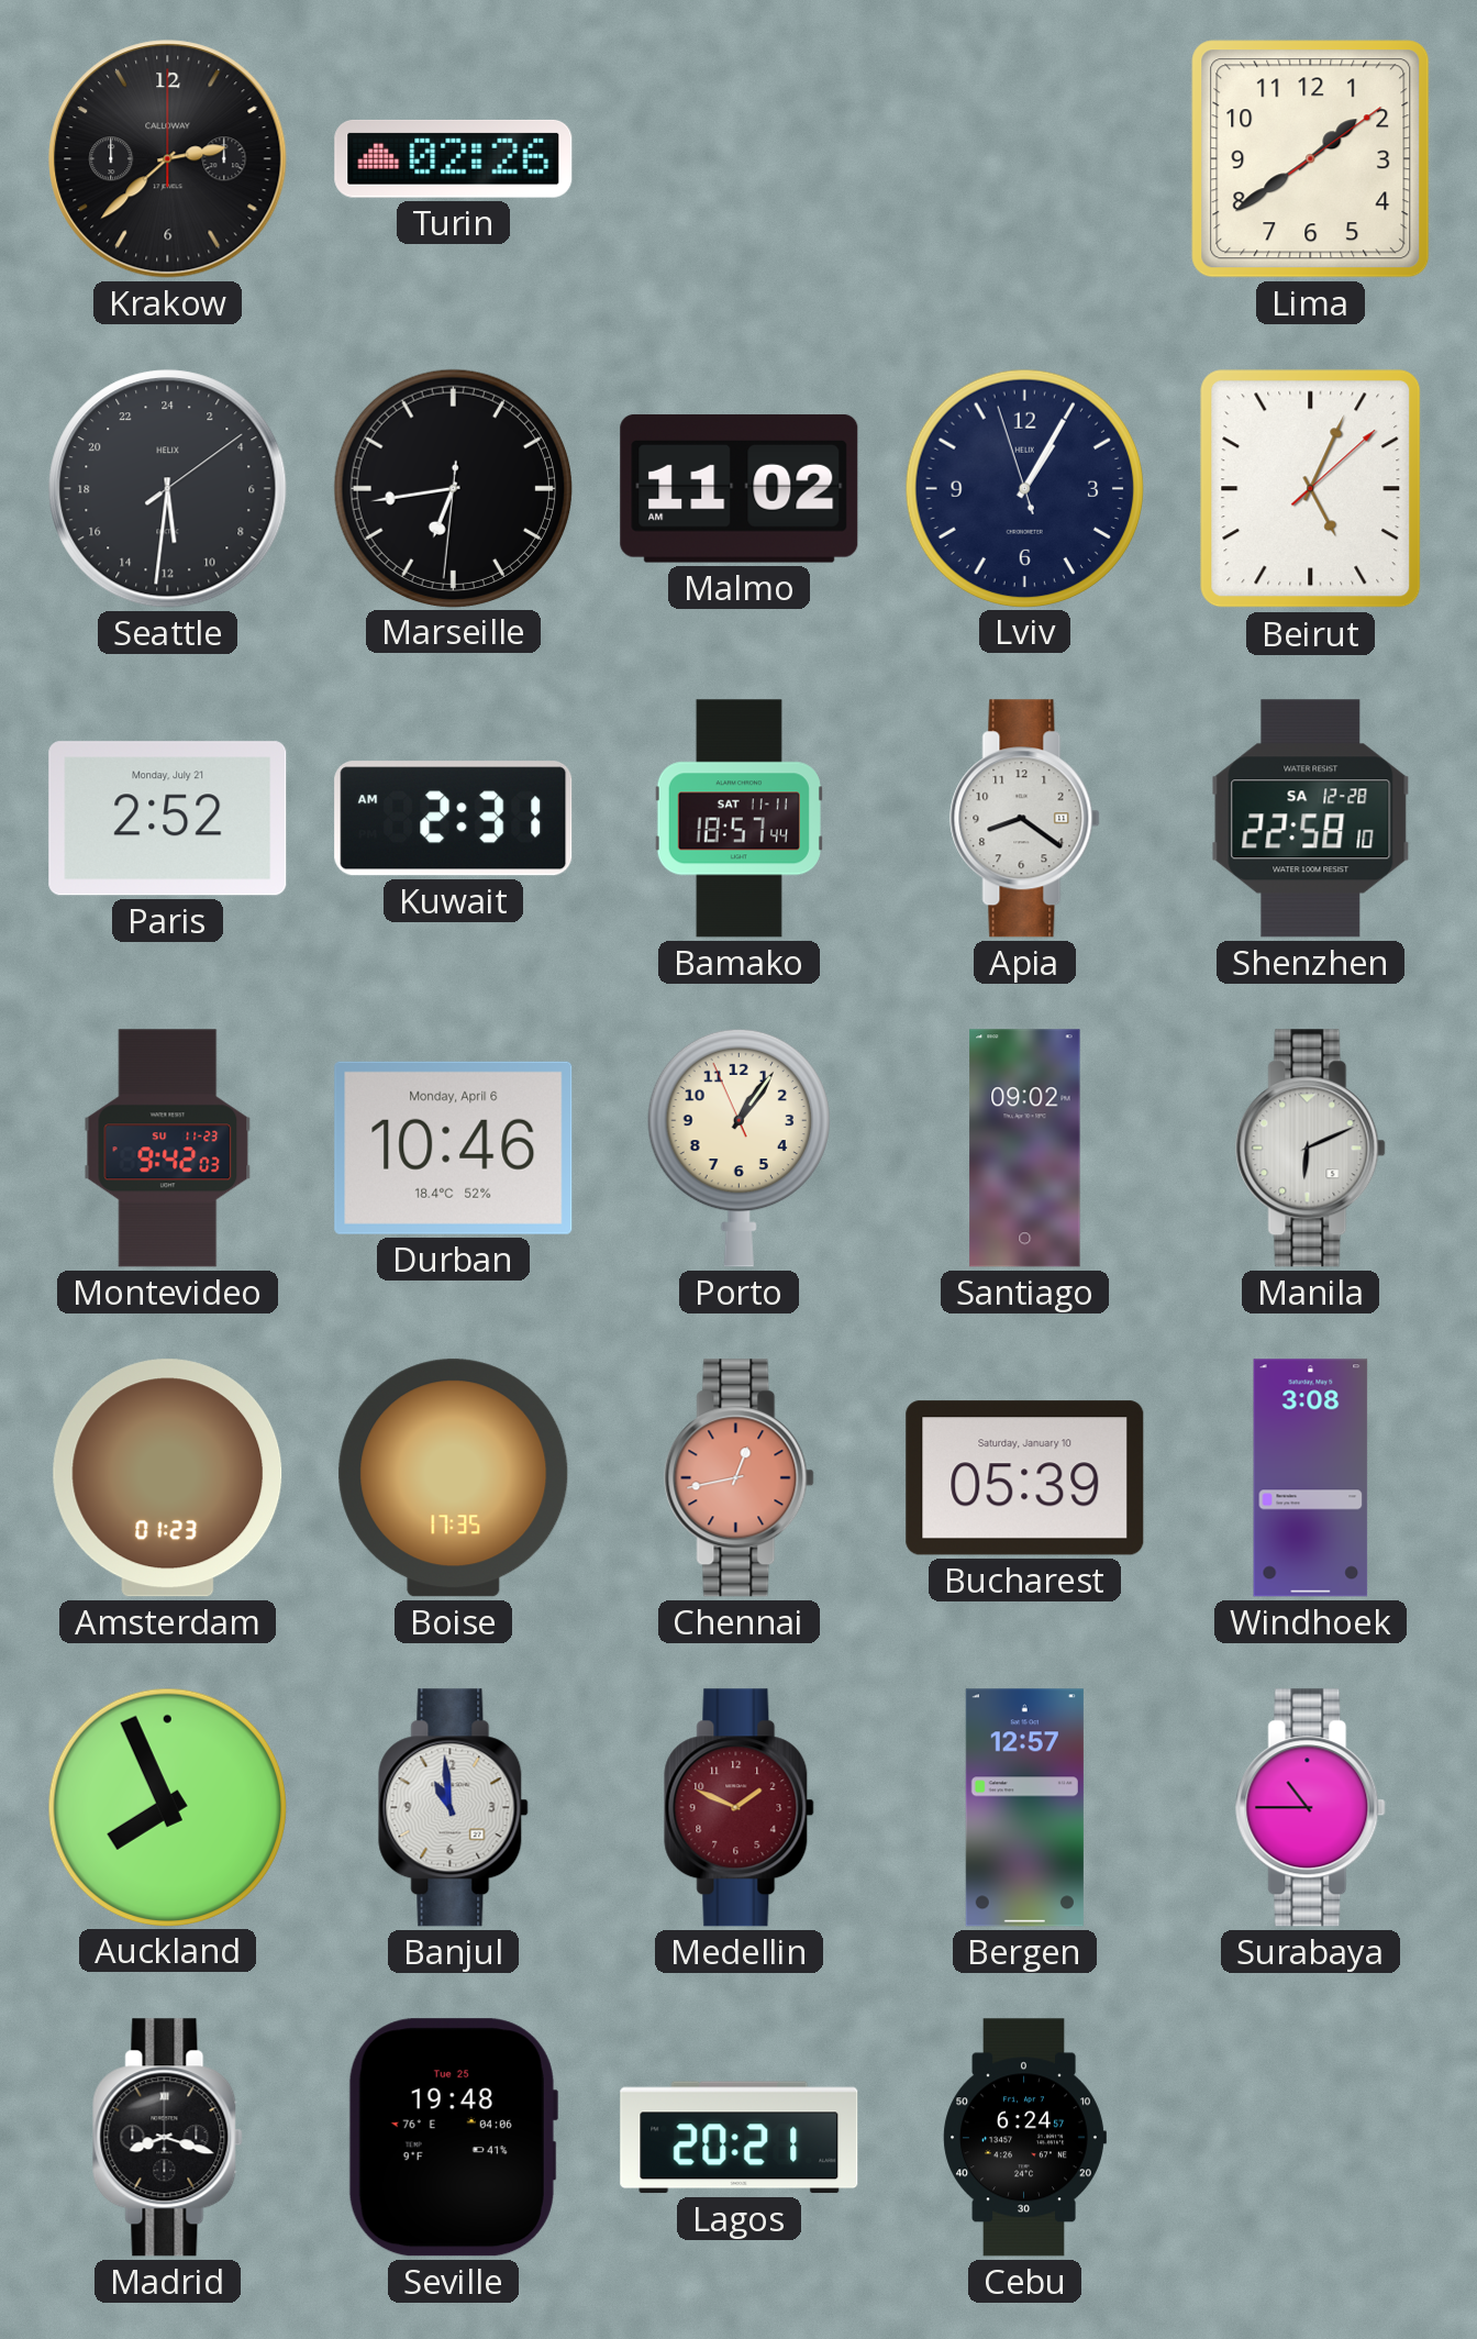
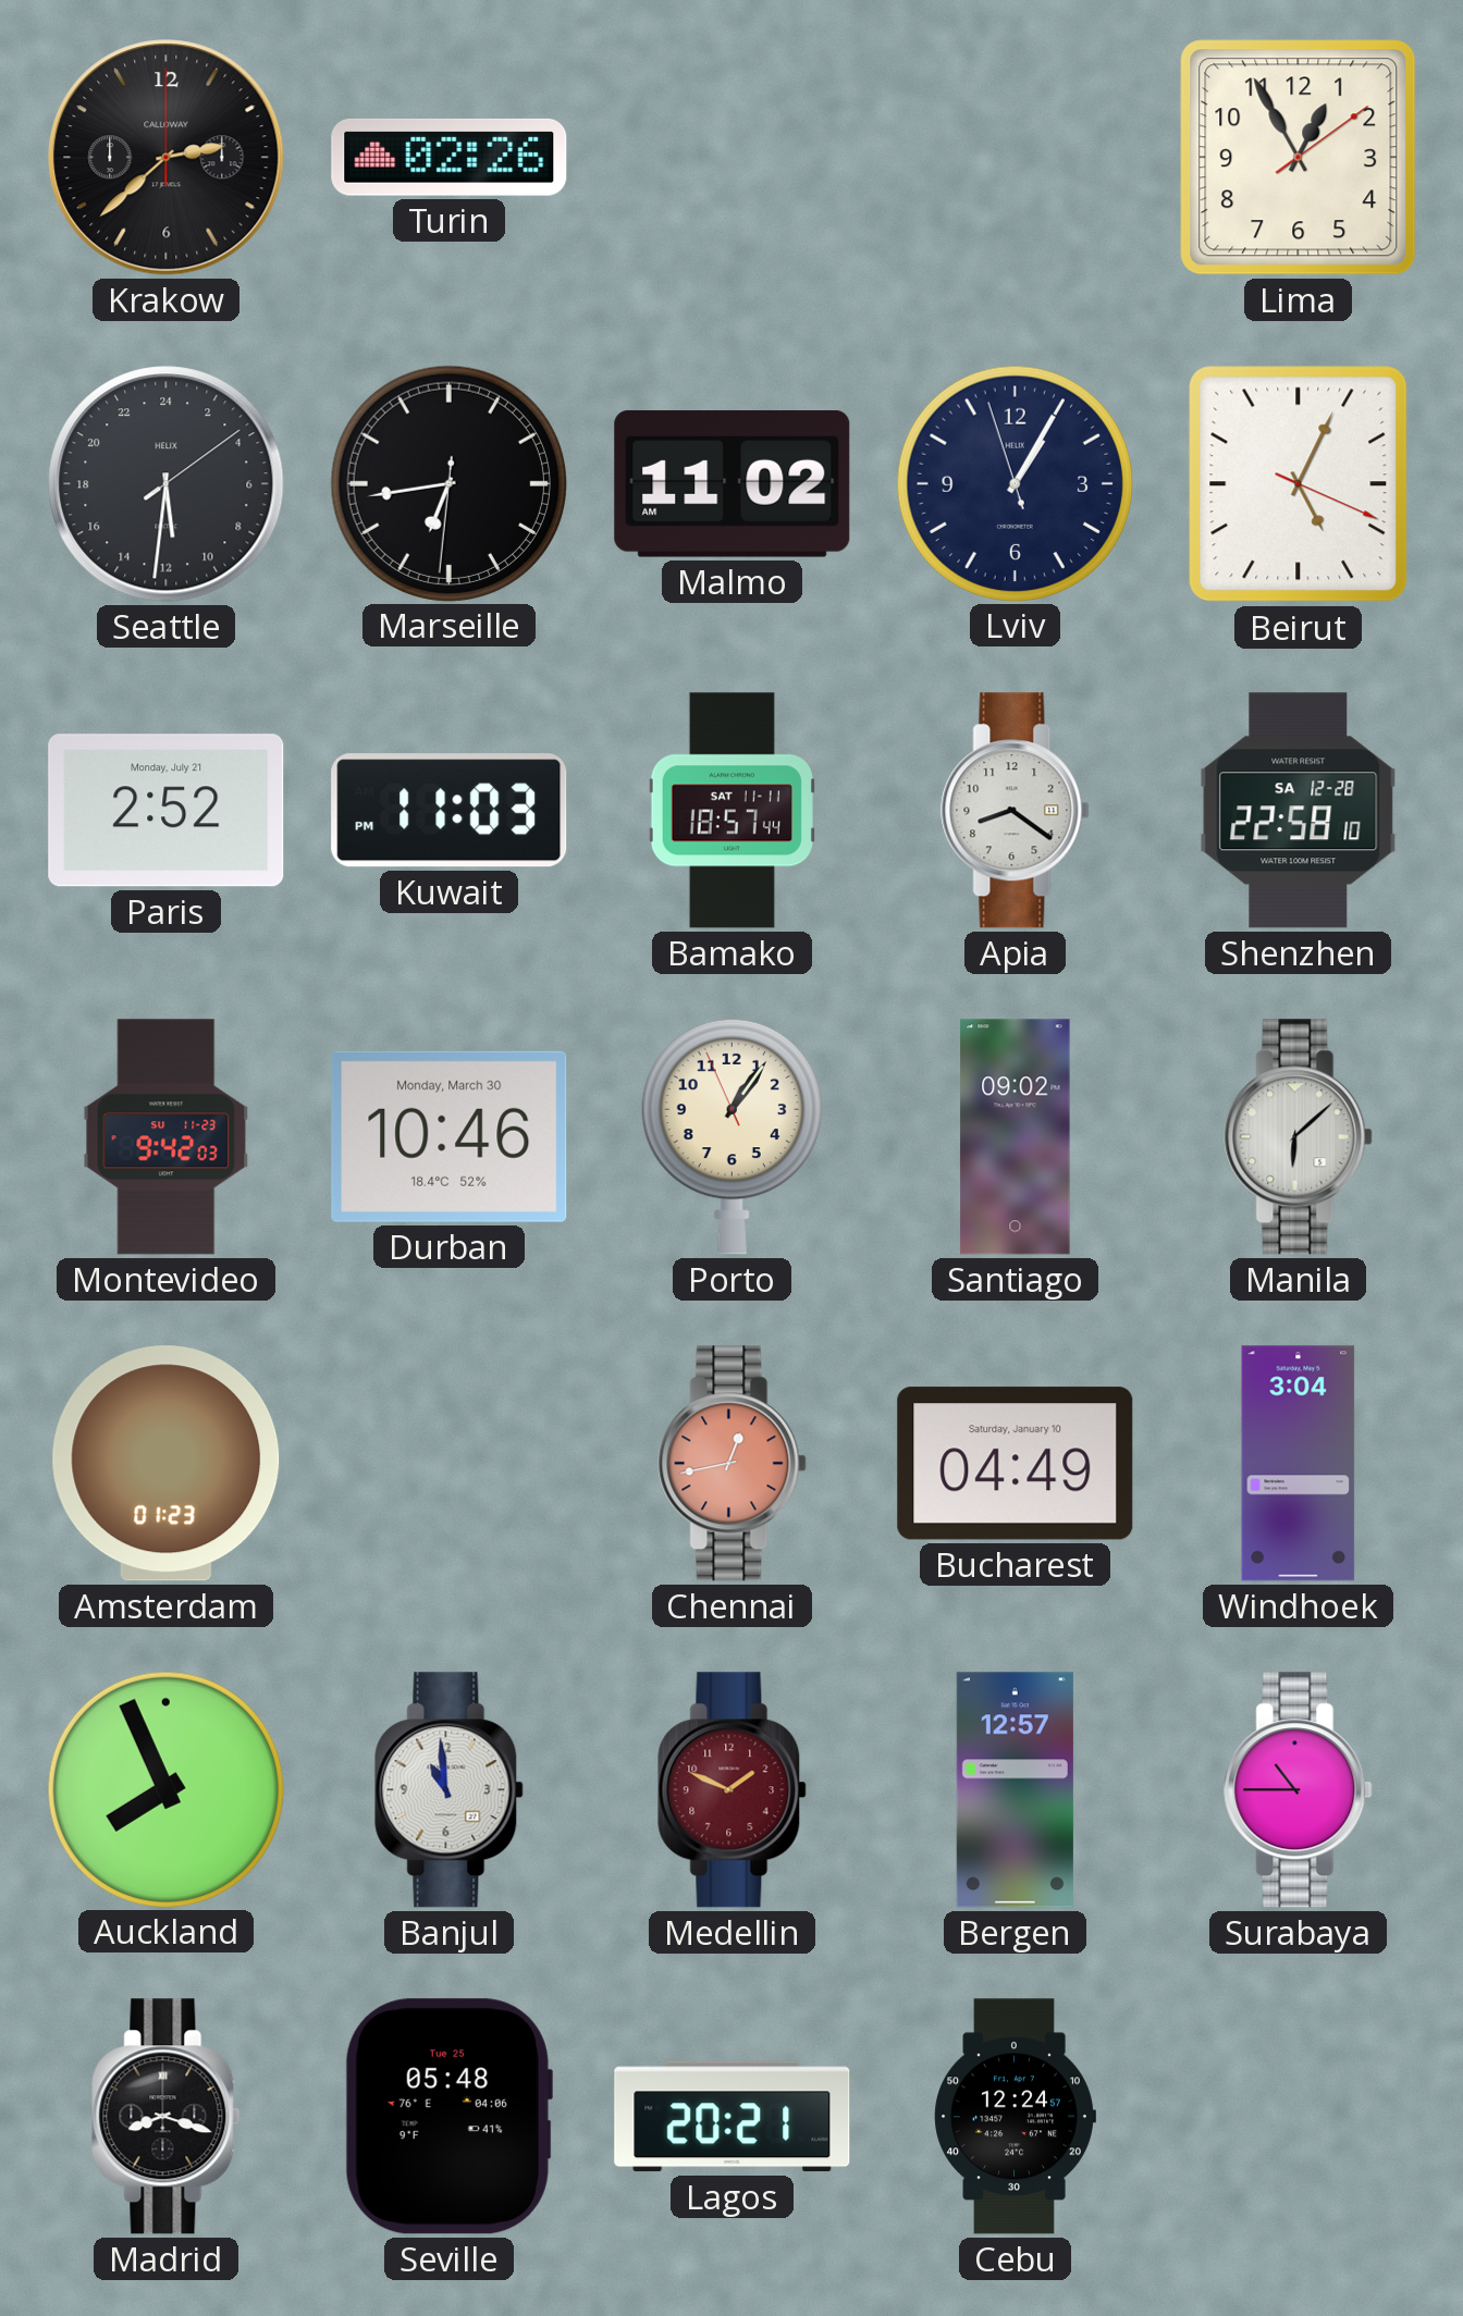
Lima: 1:39 -> 12:55 (1299, 158)
Beirut: 5:04:08 -> 5:04:19 (1299, 484)
Kuwait: 2:31 -> 11:03 (450, 811)
Durban date: Monday, April 6 -> Monday, March 30 (450, 1136)
Manila: 6:11 -> 6:08 (1299, 1137)
Boise: 17:35 -> none (454, 1478)
Bucharest: 05:39 -> 04:49 (1016, 1464)
Windhoek: 3:08 -> 3:04 (1299, 1464)
Seville: 19:48 -> 05:48 (448, 2117)
Cebu: 6:24 -> 12:24 (1015, 2117)
